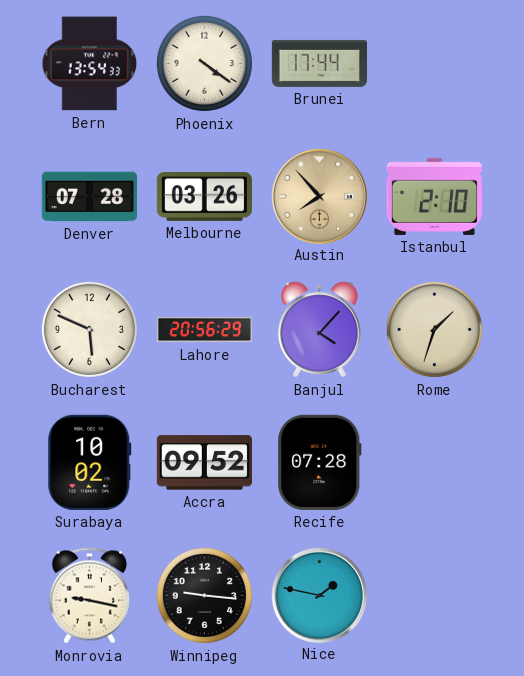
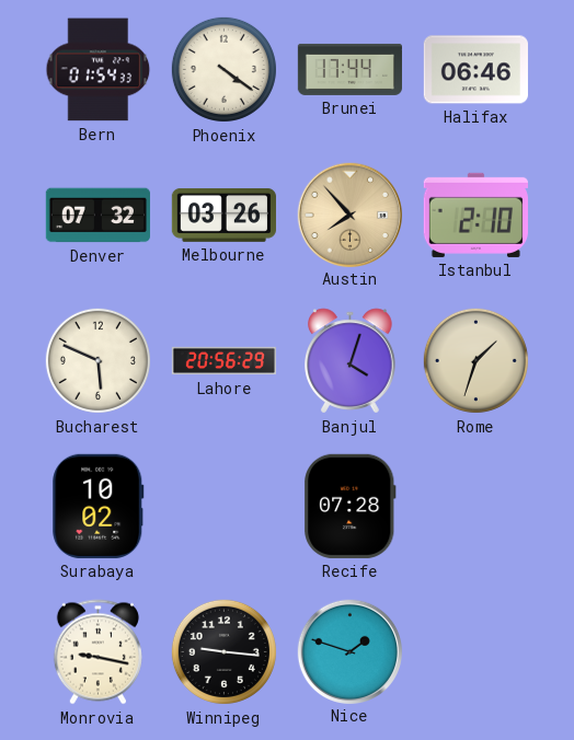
Bern: 13:54 -> 01:54 (99, 70)
Halifax: none -> 06:46 (475, 70)
Denver: 07:28 -> 07:32 (97, 216)
Banjul: 4:07 -> 4:03 (351, 361)
Accra: 09:52 -> none (204, 463)
Nice: 1:47 -> 1:48 (349, 651)
